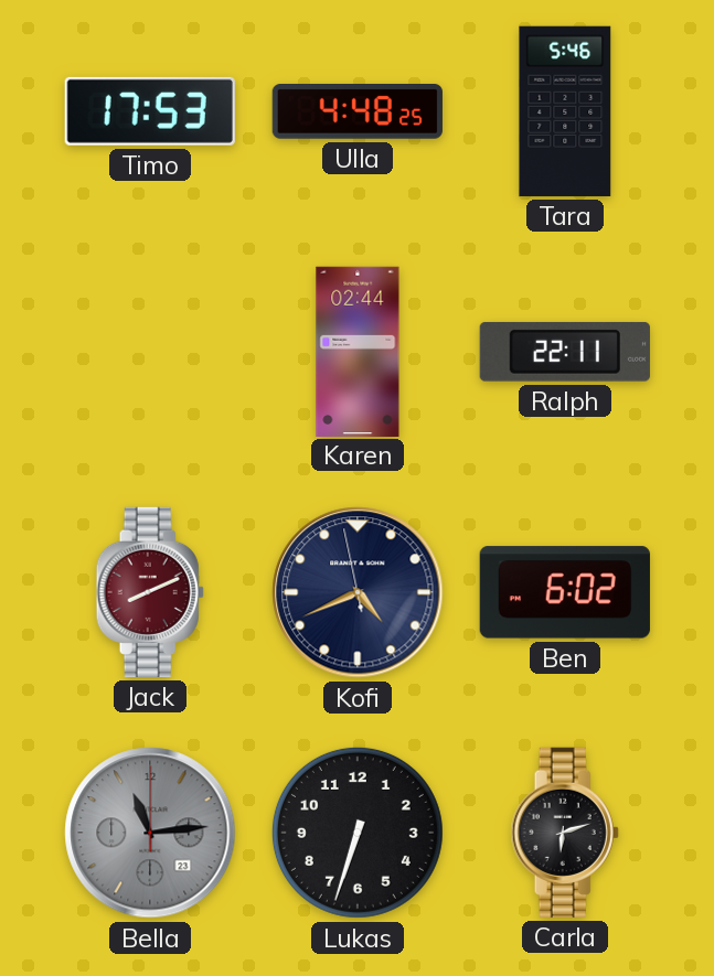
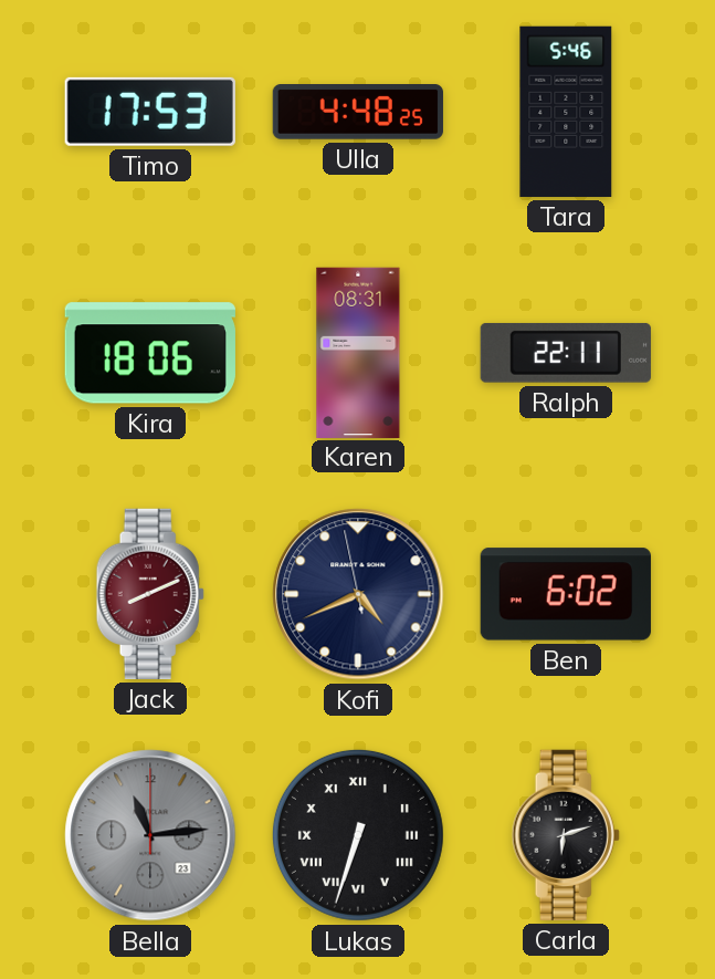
Kira: none -> 18:06 (150, 353)
Karen: 02:44 -> 08:31 (358, 352)
Lukas numerals: Arabic -> Roman (358, 835)
